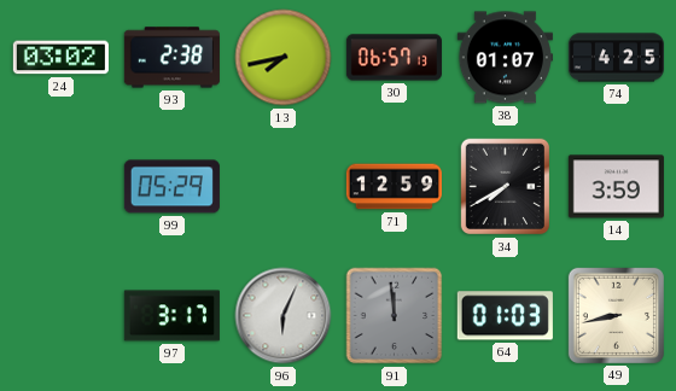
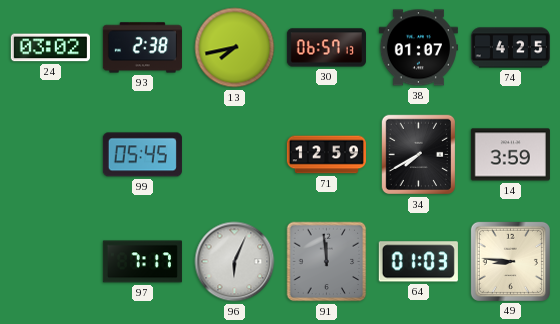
99: 05:29 -> 05:45 (142, 155)
97: 3:17 -> 7:17 (142, 262)
49: 8:43 -> 8:46 (510, 261)
